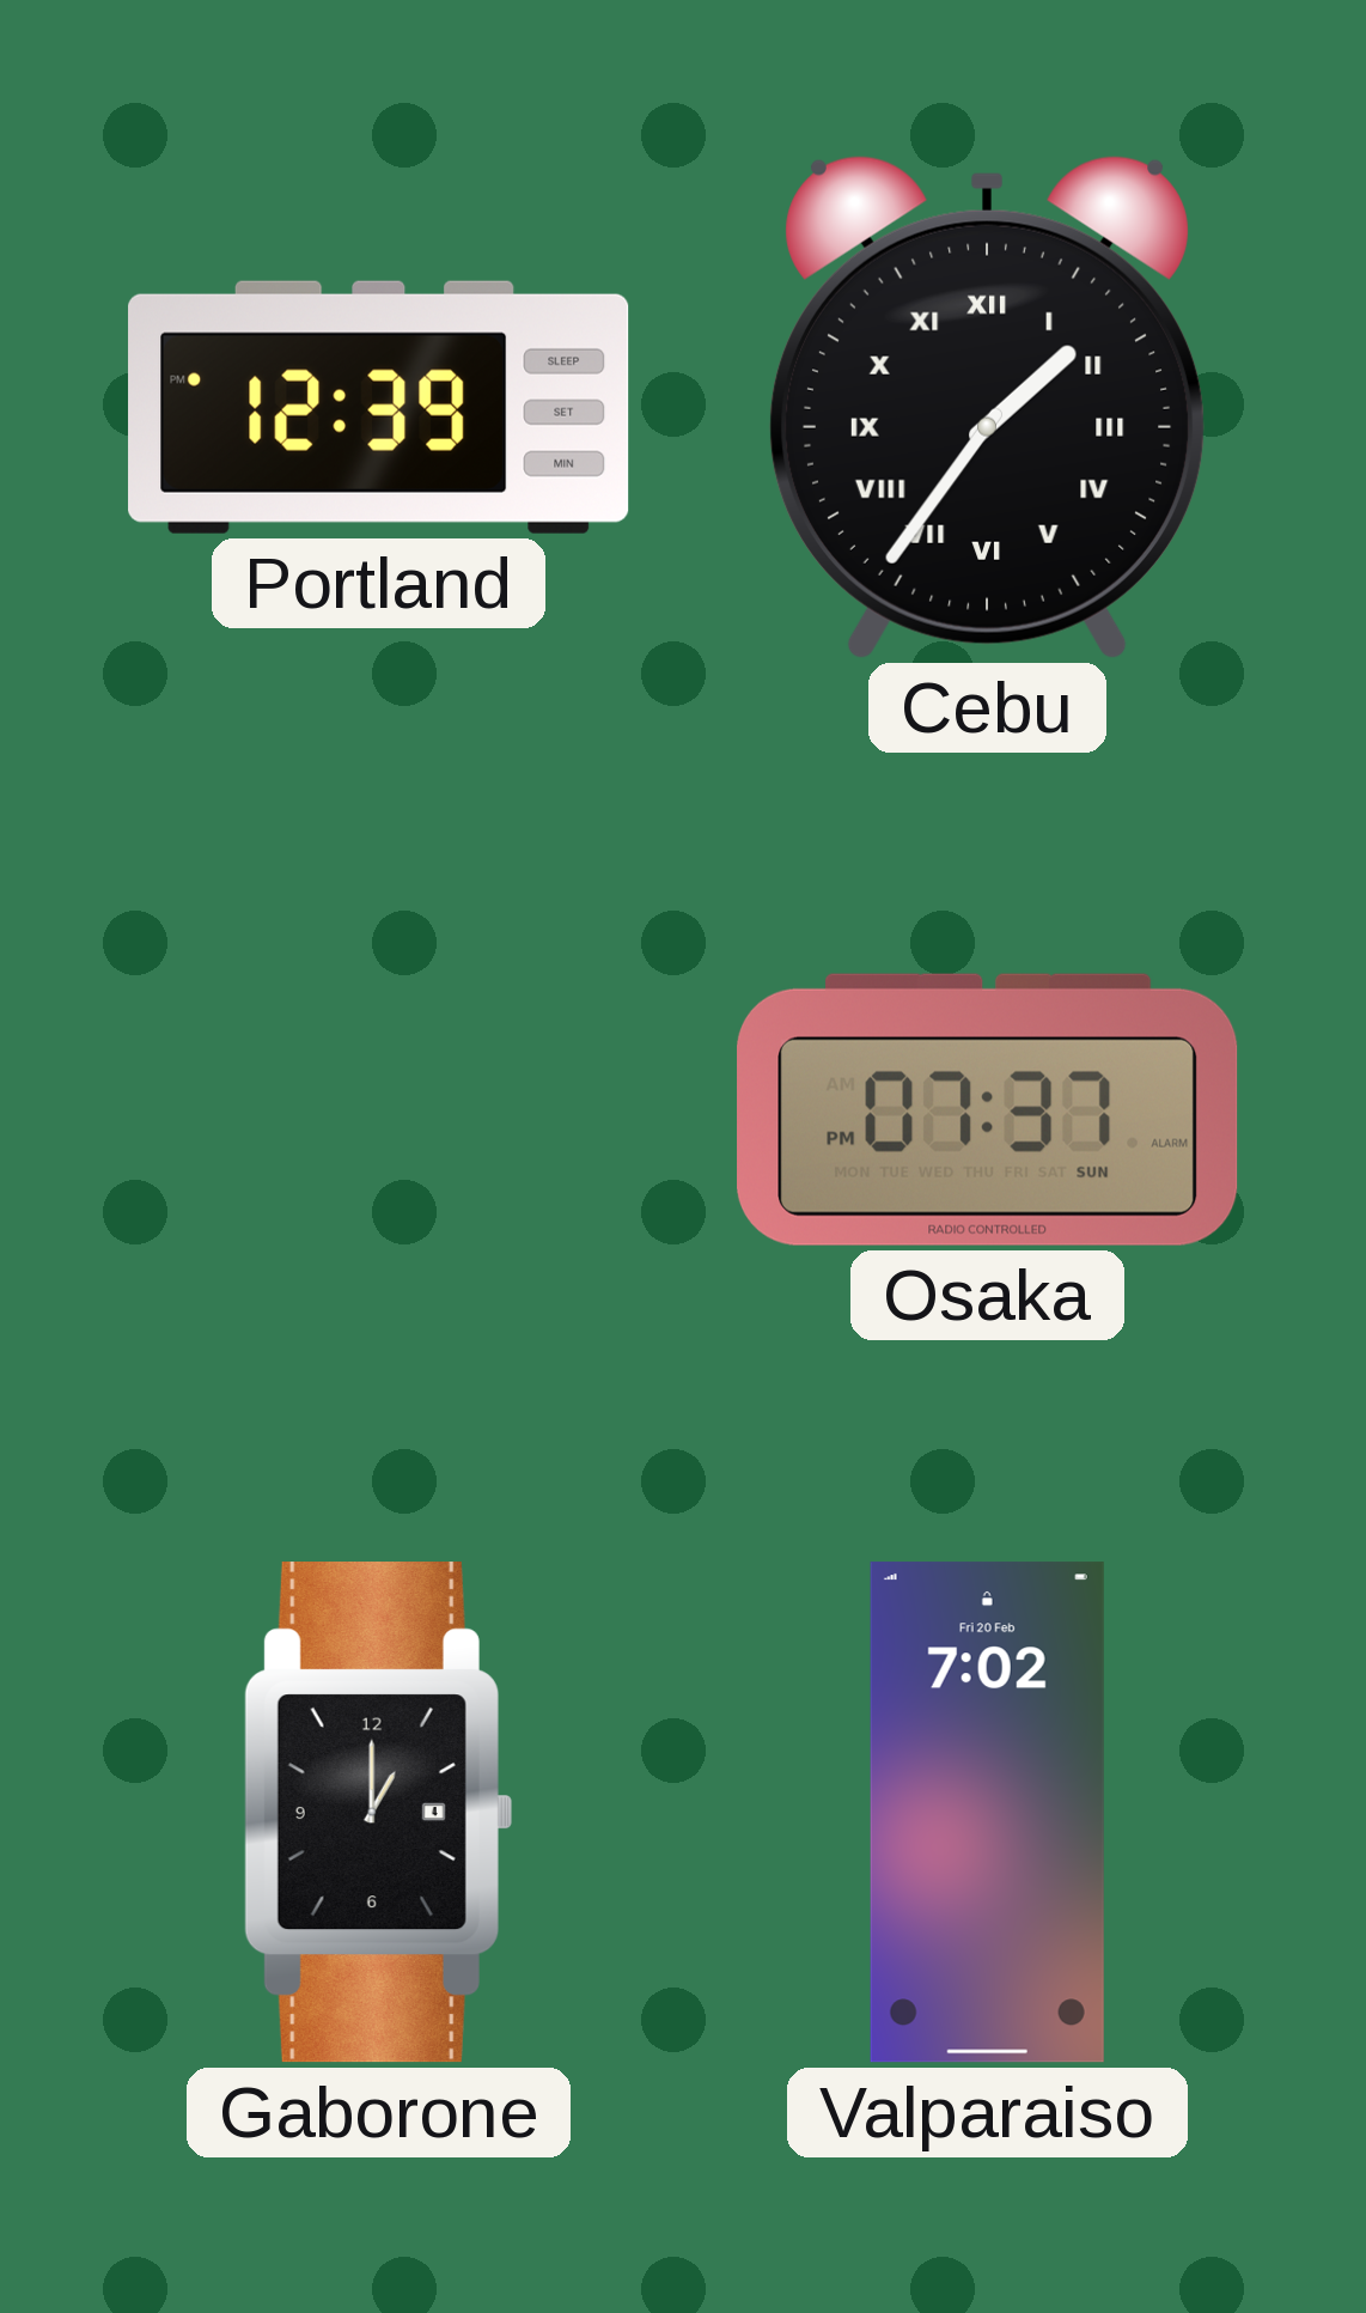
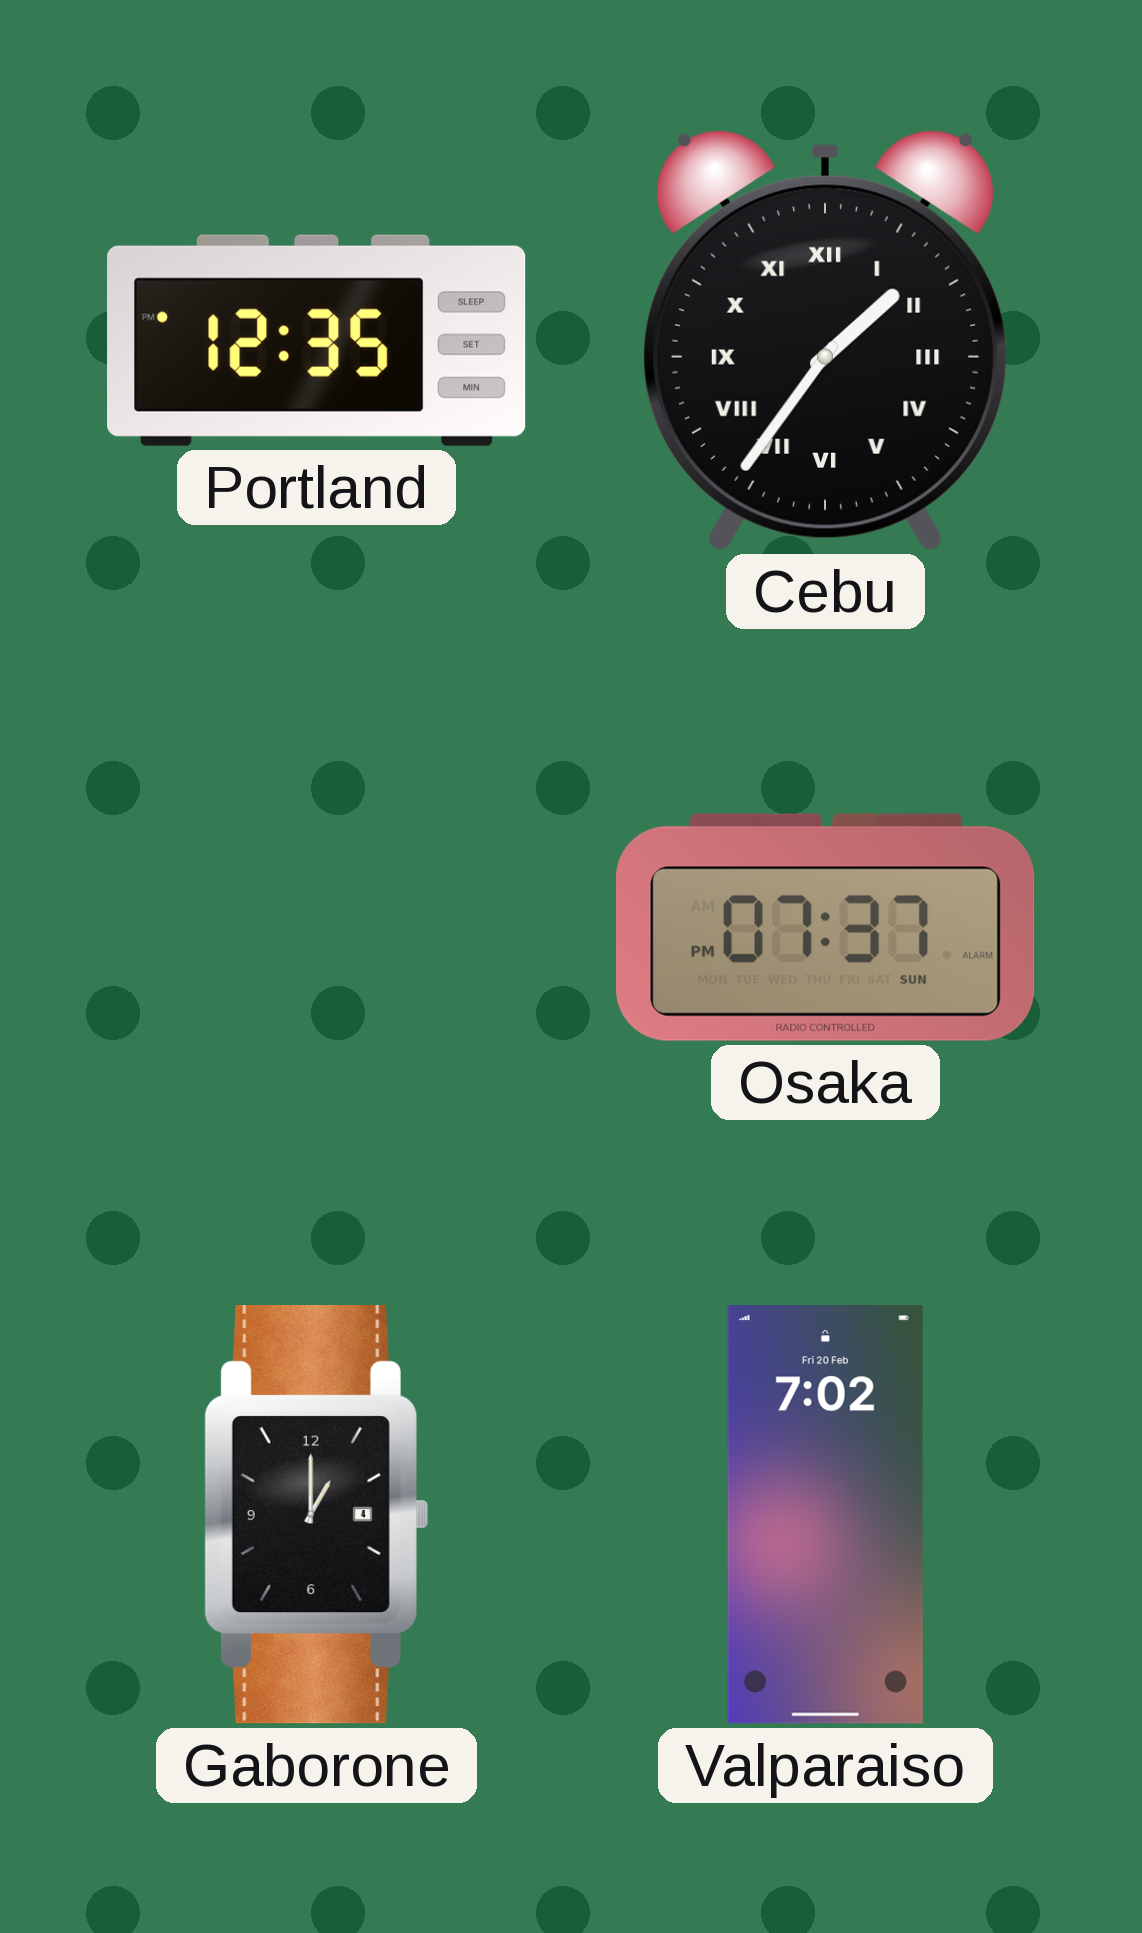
Portland: 12:39 -> 12:35 (317, 340)
